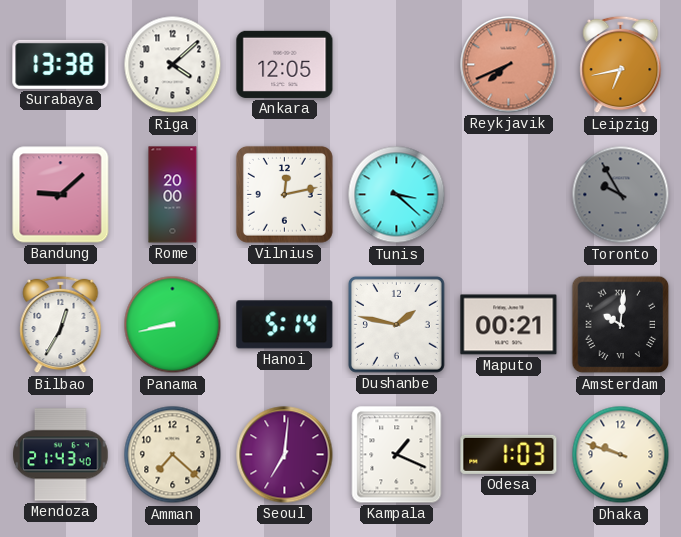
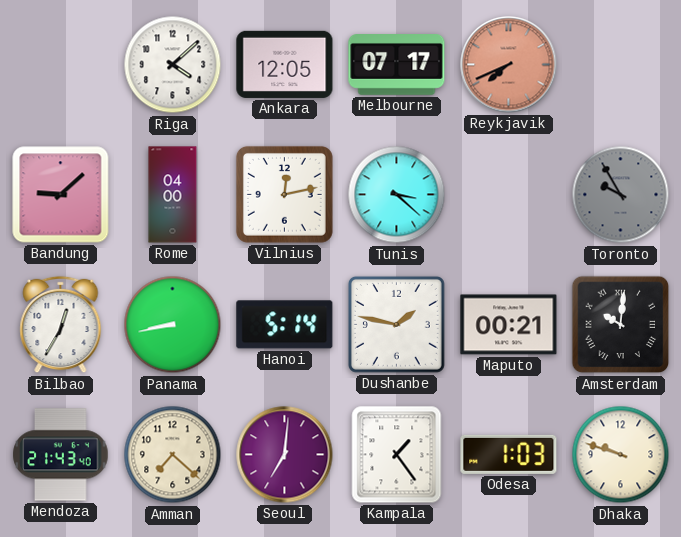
Surabaya: 13:38 -> none (61, 64)
Melbourne: none -> 07:17 (397, 65)
Leipzig: 6:43 -> none (621, 65)
Rome: 20:00 -> 04:00 (173, 195)
Kampala: 1:19 -> 1:24 (397, 455)
